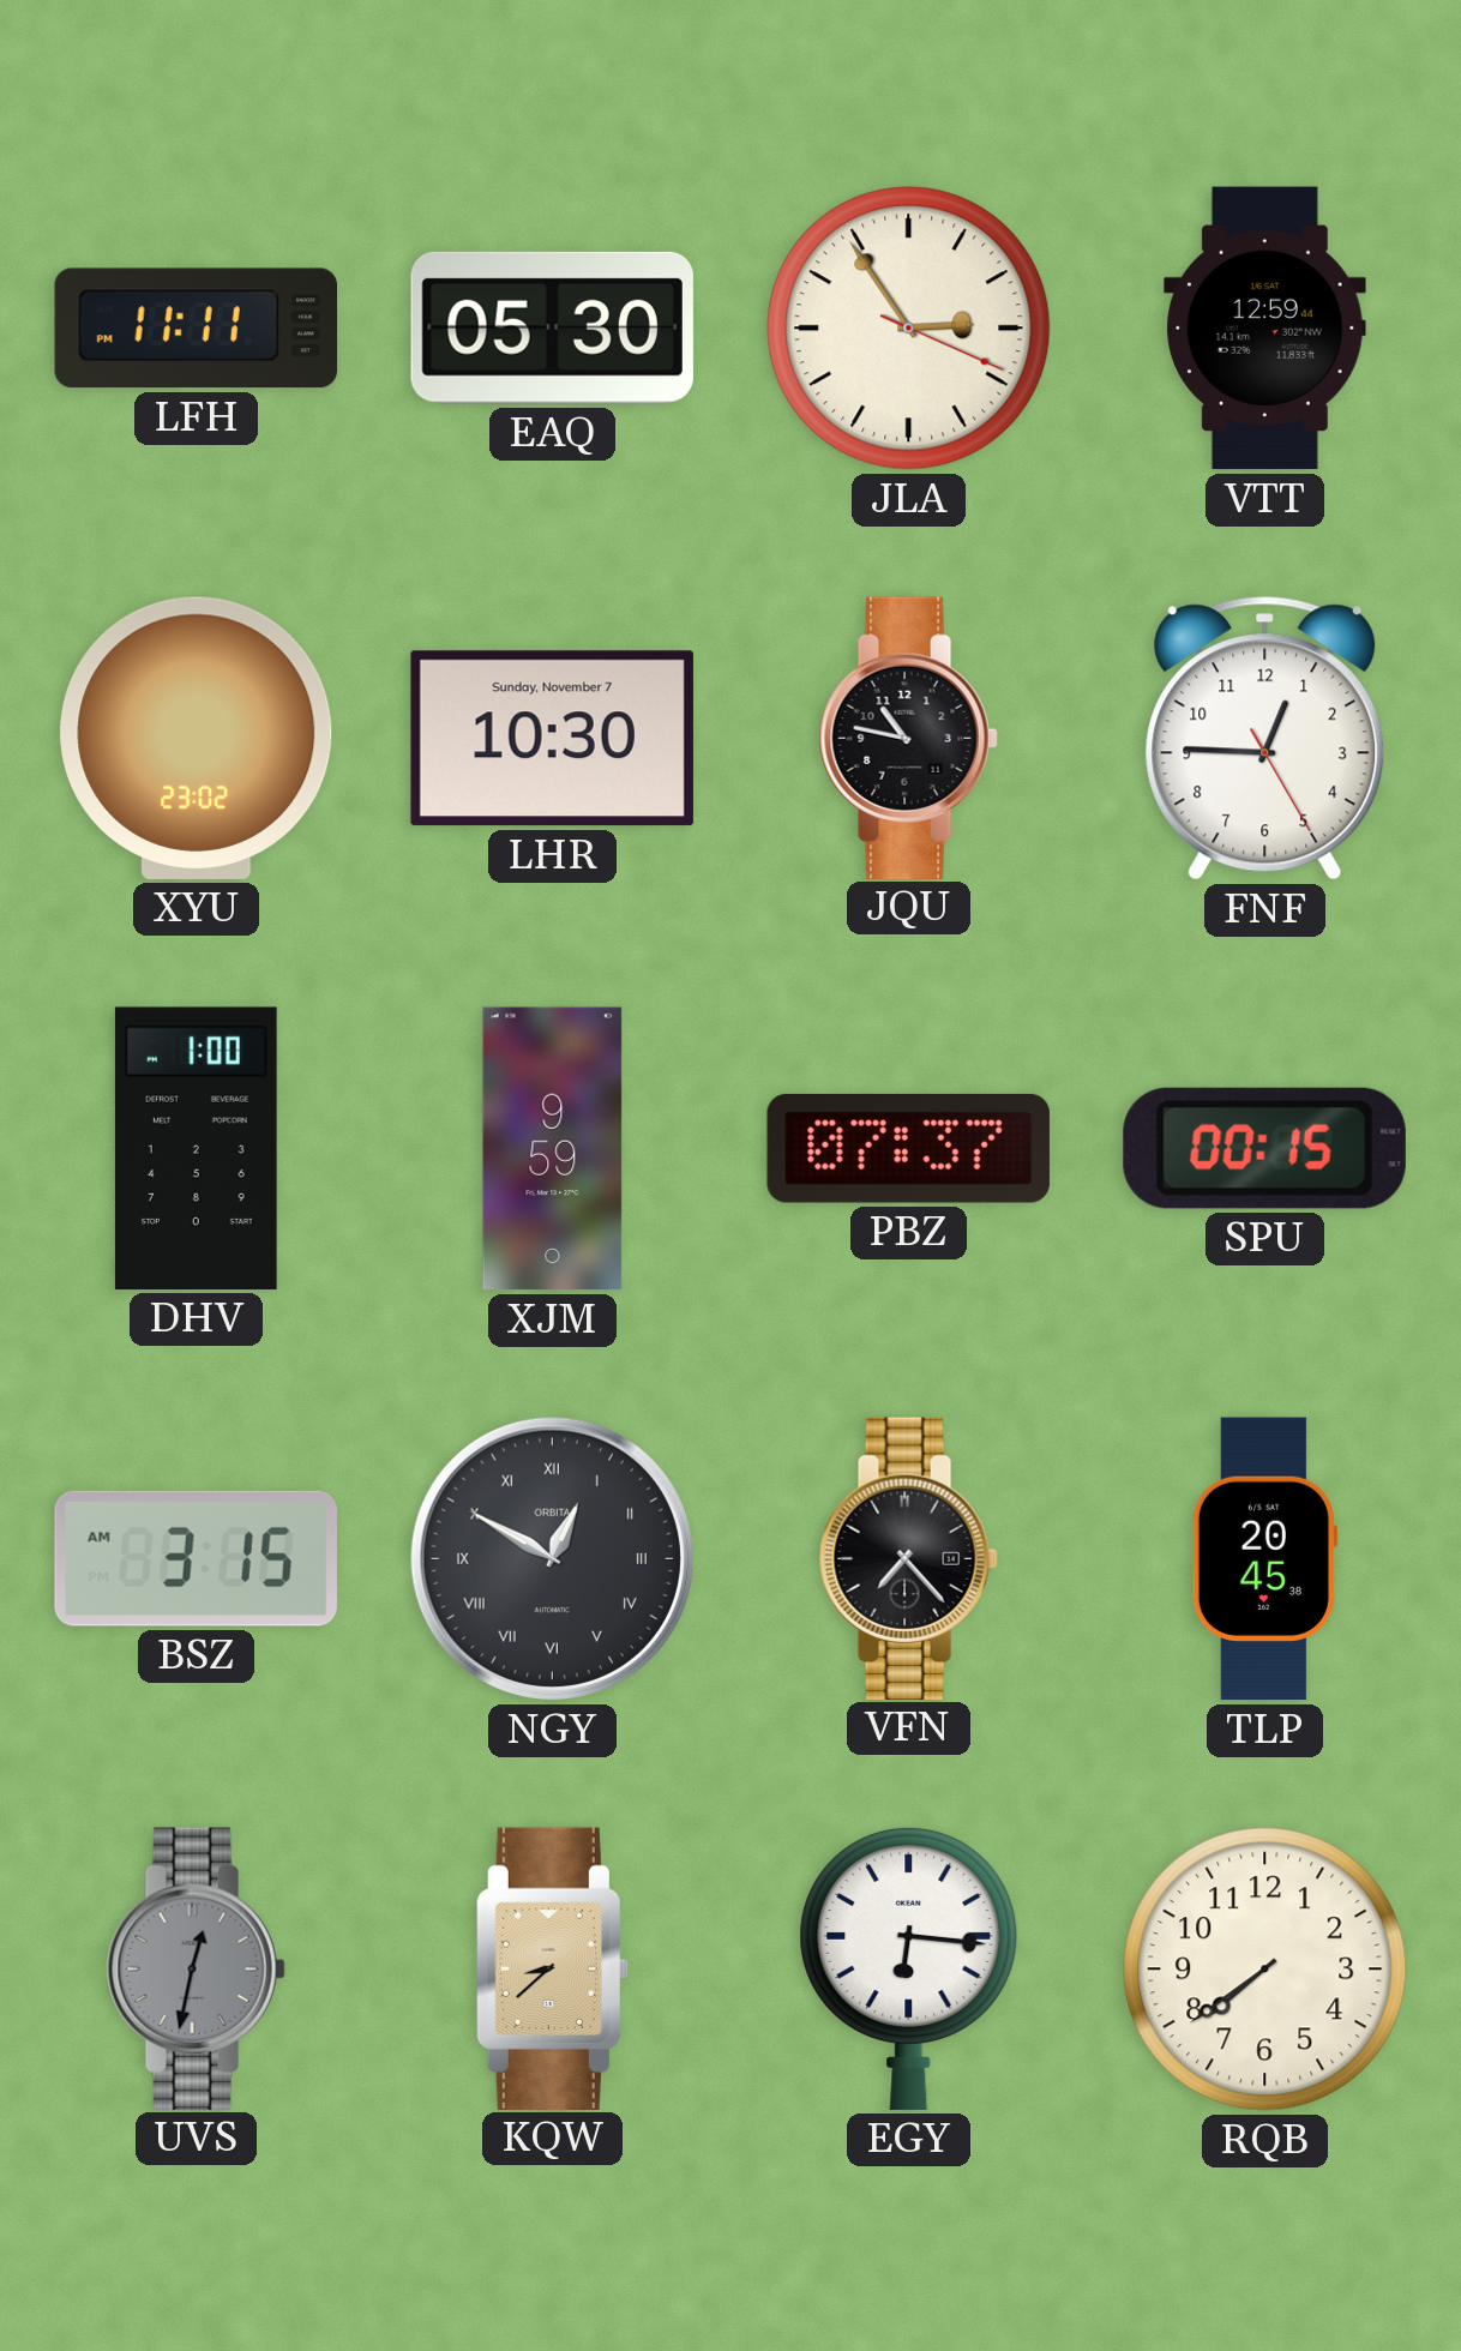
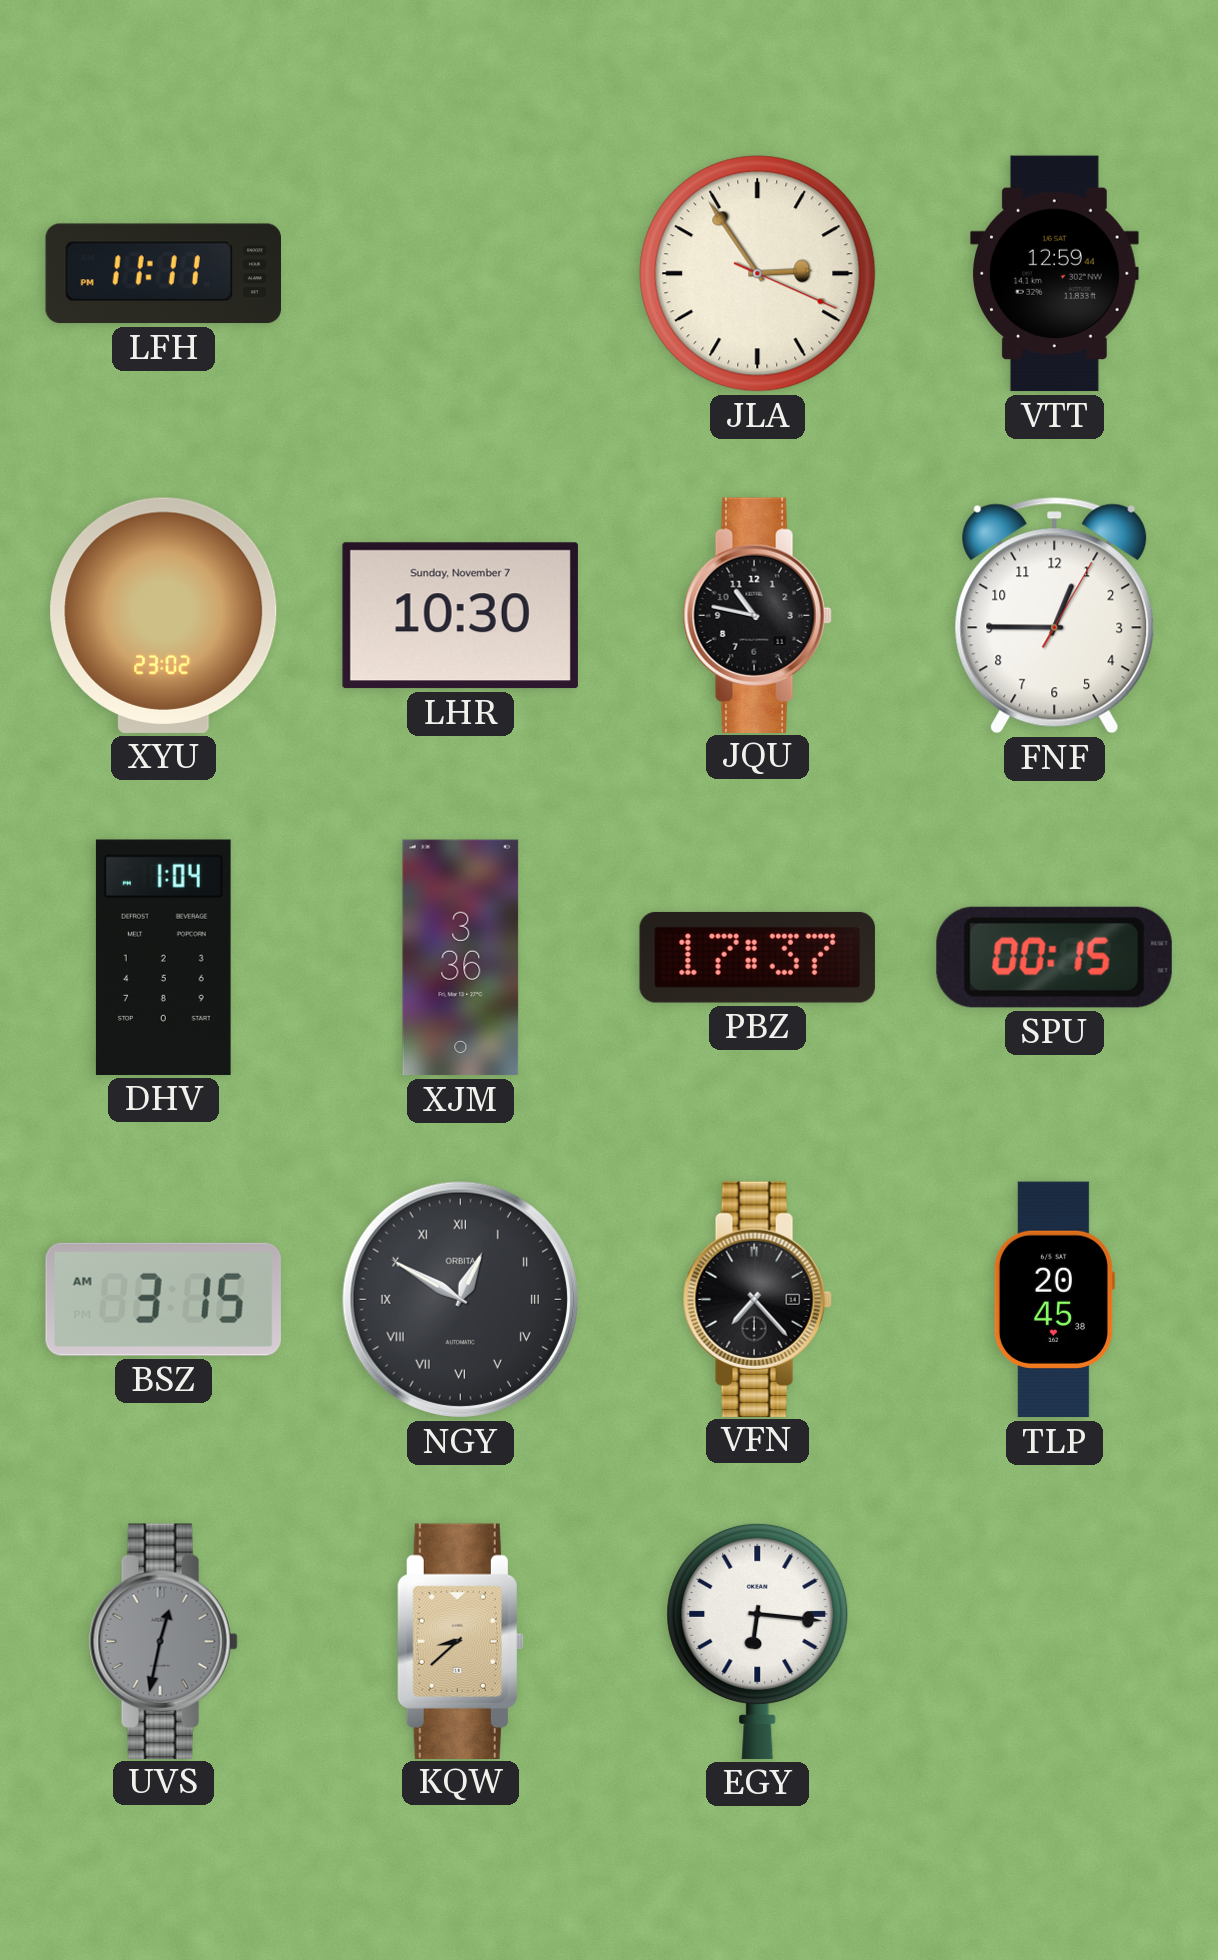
EAQ: 05:30 -> none (552, 327)
FNF: 12:45:25 -> 12:45:05 (1055, 616)
DHV: 1:00 -> 1:04 (163, 957)
XJM: 9:59 -> 3:36 (461, 958)
PBZ: 07:37 -> 17:37 (757, 957)
RQB: 7:39 -> none (1265, 1970)
